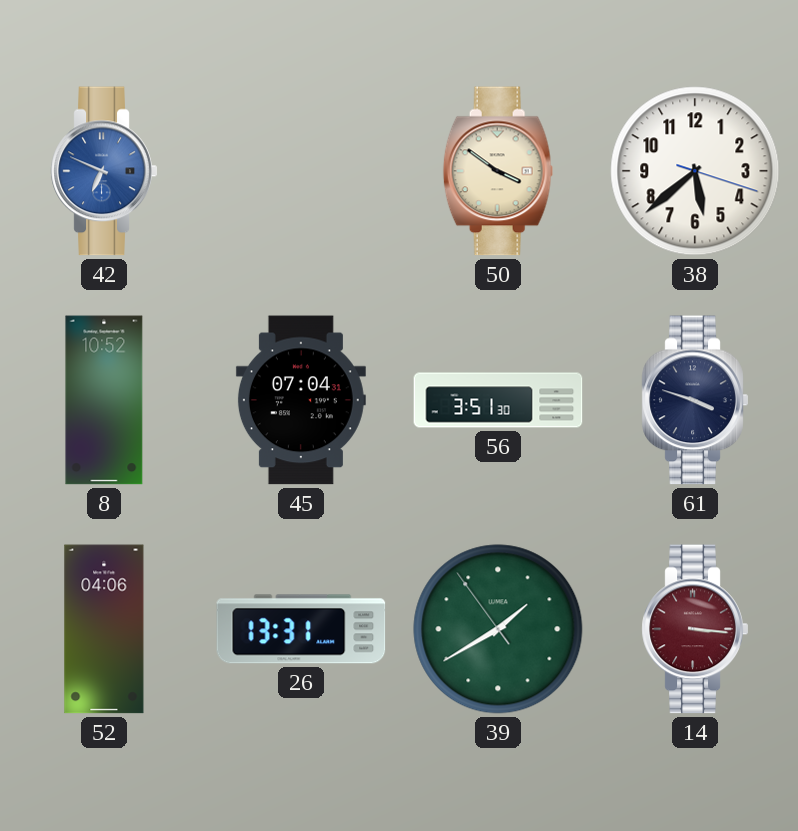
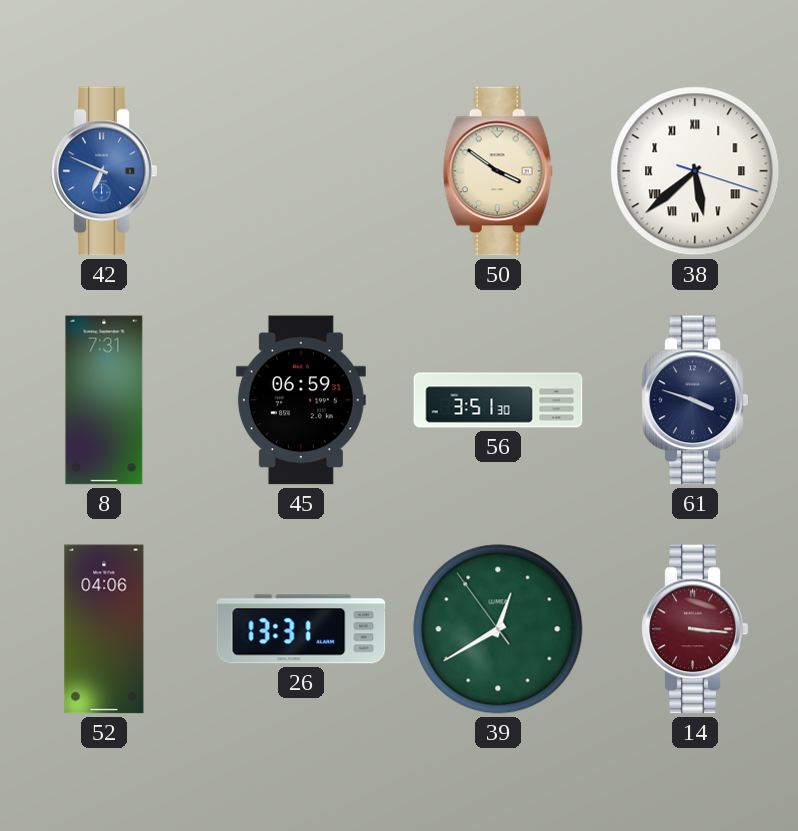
38 numerals: Arabic -> Roman (695, 171)
8: 10:52 -> 7:31 (104, 400)
45: 07:04 -> 06:59 (301, 400)
39: 1:39 -> 12:39 (498, 629)
